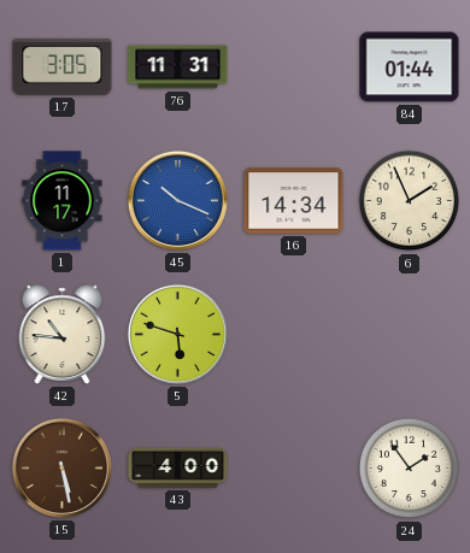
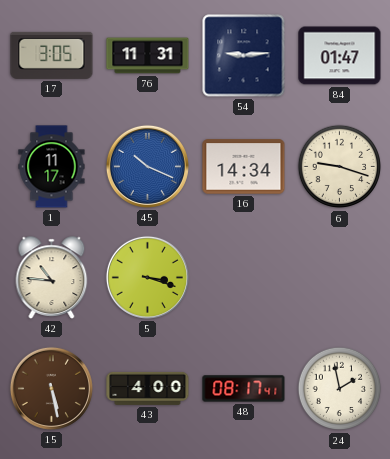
54: none -> 9:14 (244, 56)
84: 01:44 -> 01:47 (340, 56)
6: 1:56 -> 9:18 (340, 167)
5: 5:48 -> 3:18 (147, 277)
48: none -> 08:17 (244, 389)
24: 1:54 -> 1:58 (340, 389)
